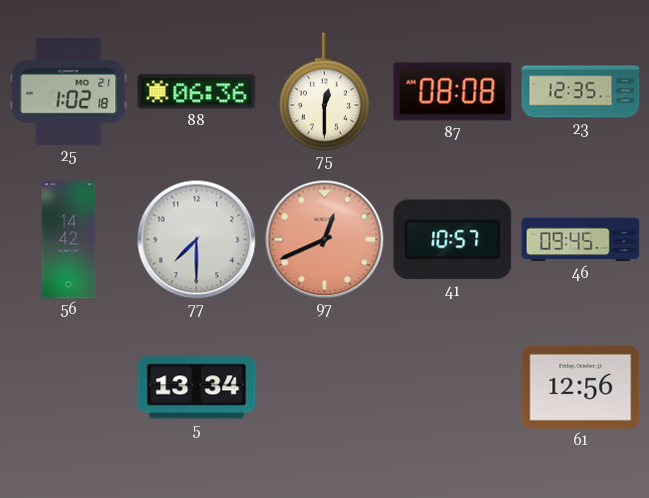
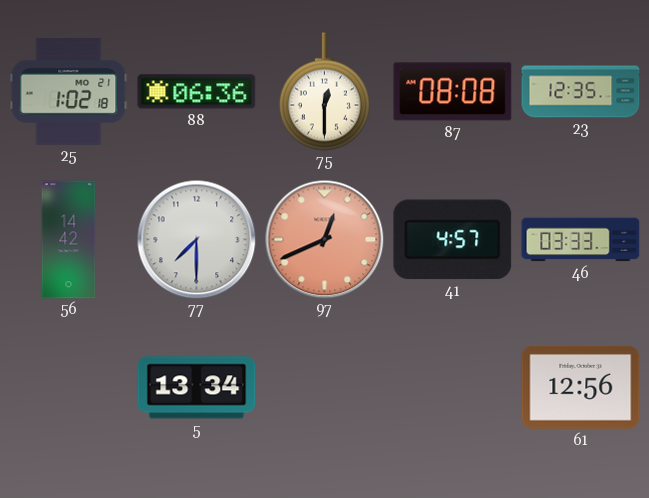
41: 10:57 -> 4:57 (453, 240)
46: 09:45 -> 03:33 (581, 240)
